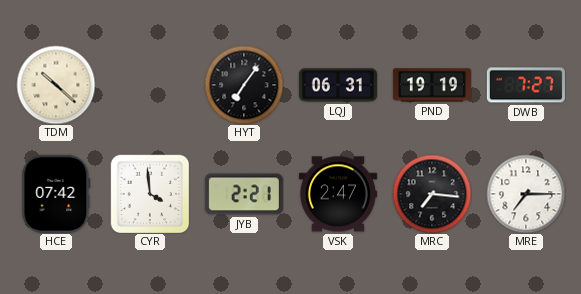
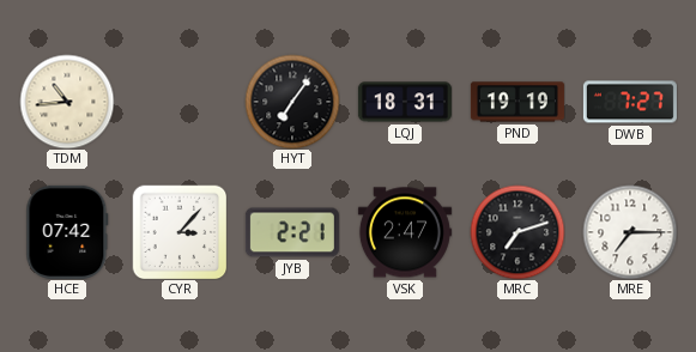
TDM: 10:22 -> 10:44 (67, 102)
LQJ: 06:31 -> 18:31 (405, 102)
CYR: 3:59 -> 3:07 (180, 232)
MRC: 7:16 -> 7:12 (518, 232)
